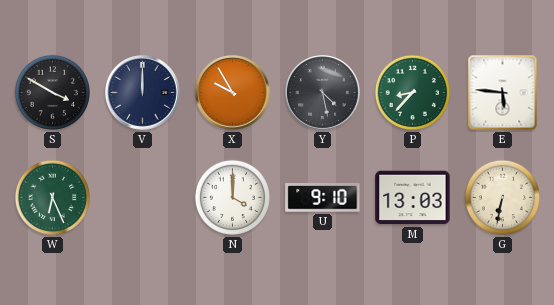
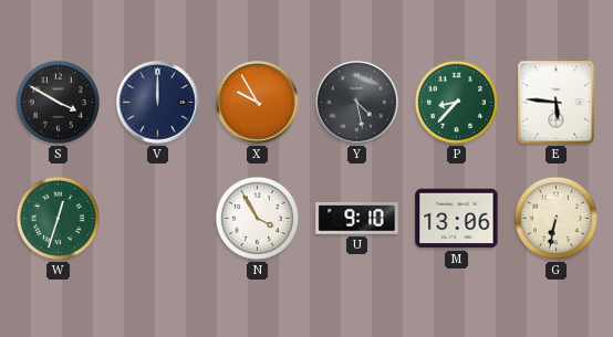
W: 6:26 -> 12:33 (58, 218)
N: 4:00 -> 3:55 (257, 218)
M: 13:03 -> 13:06 (457, 219)
